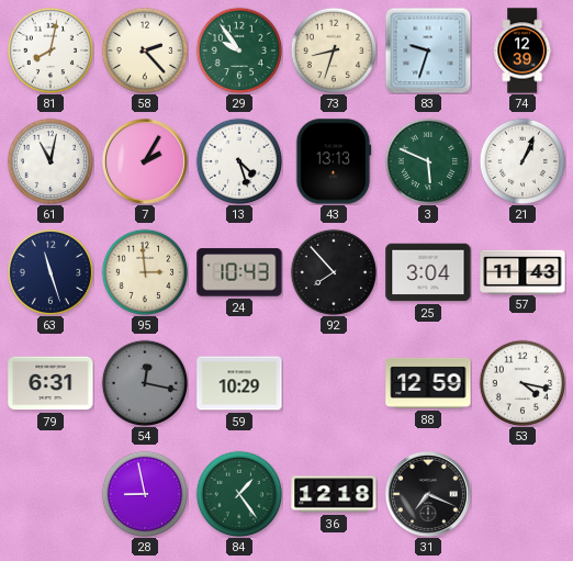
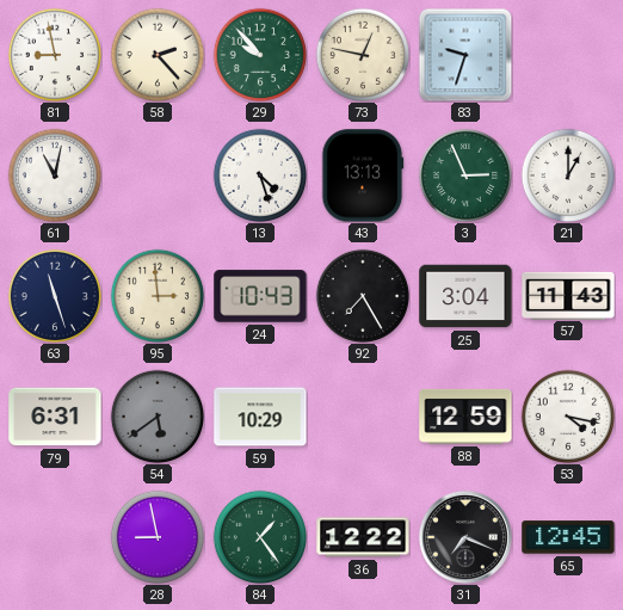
81: 8:02 -> 8:58 (54, 54)
29: 9:54 -> 9:53 (259, 54)
73: 8:33 -> 12:47 (362, 54)
74: 12:39 -> none (523, 51)
7: 2:05 -> none (145, 161)
3: 5:49 -> 2:56 (464, 174)
21: 1:04 -> 1:00 (567, 174)
92: 7:53 -> 7:25 (362, 295)
54: 12:17 -> 5:39 (156, 415)
36: 12:18 -> 12:22 (363, 537)
65: none -> 12:45 (568, 537)
